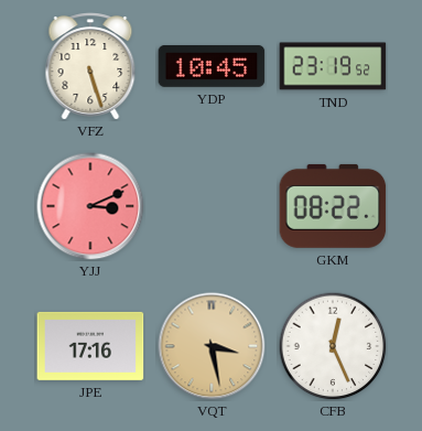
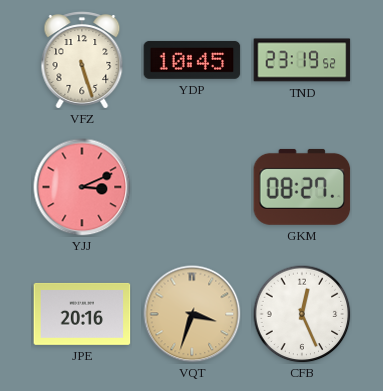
GKM: 08:22 -> 08:27 (302, 187)
JPE: 17:16 -> 20:16 (82, 314)
VQT: 3:28 -> 3:33 (192, 314)
